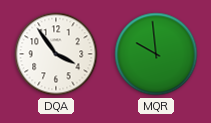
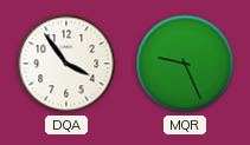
MQR: 9:59 -> 9:26 (185, 64)
